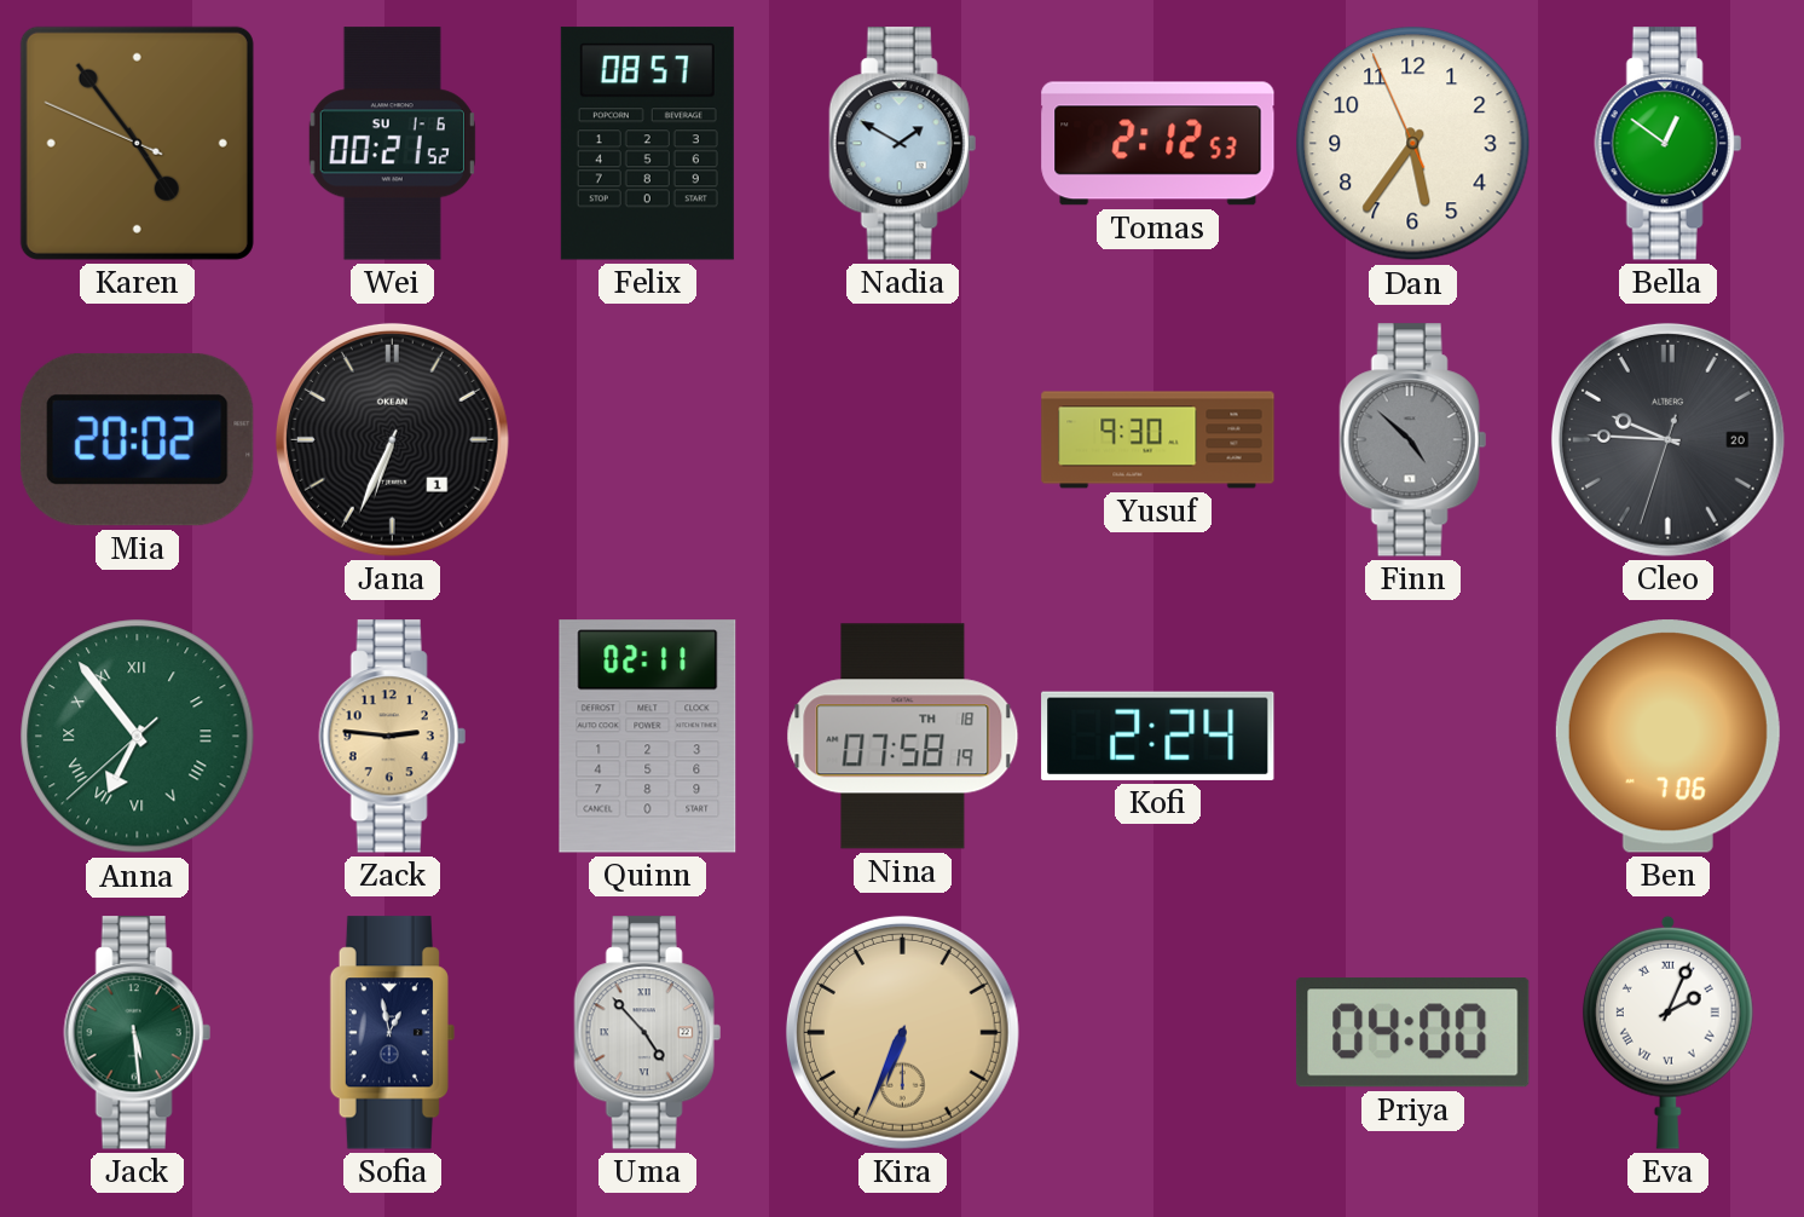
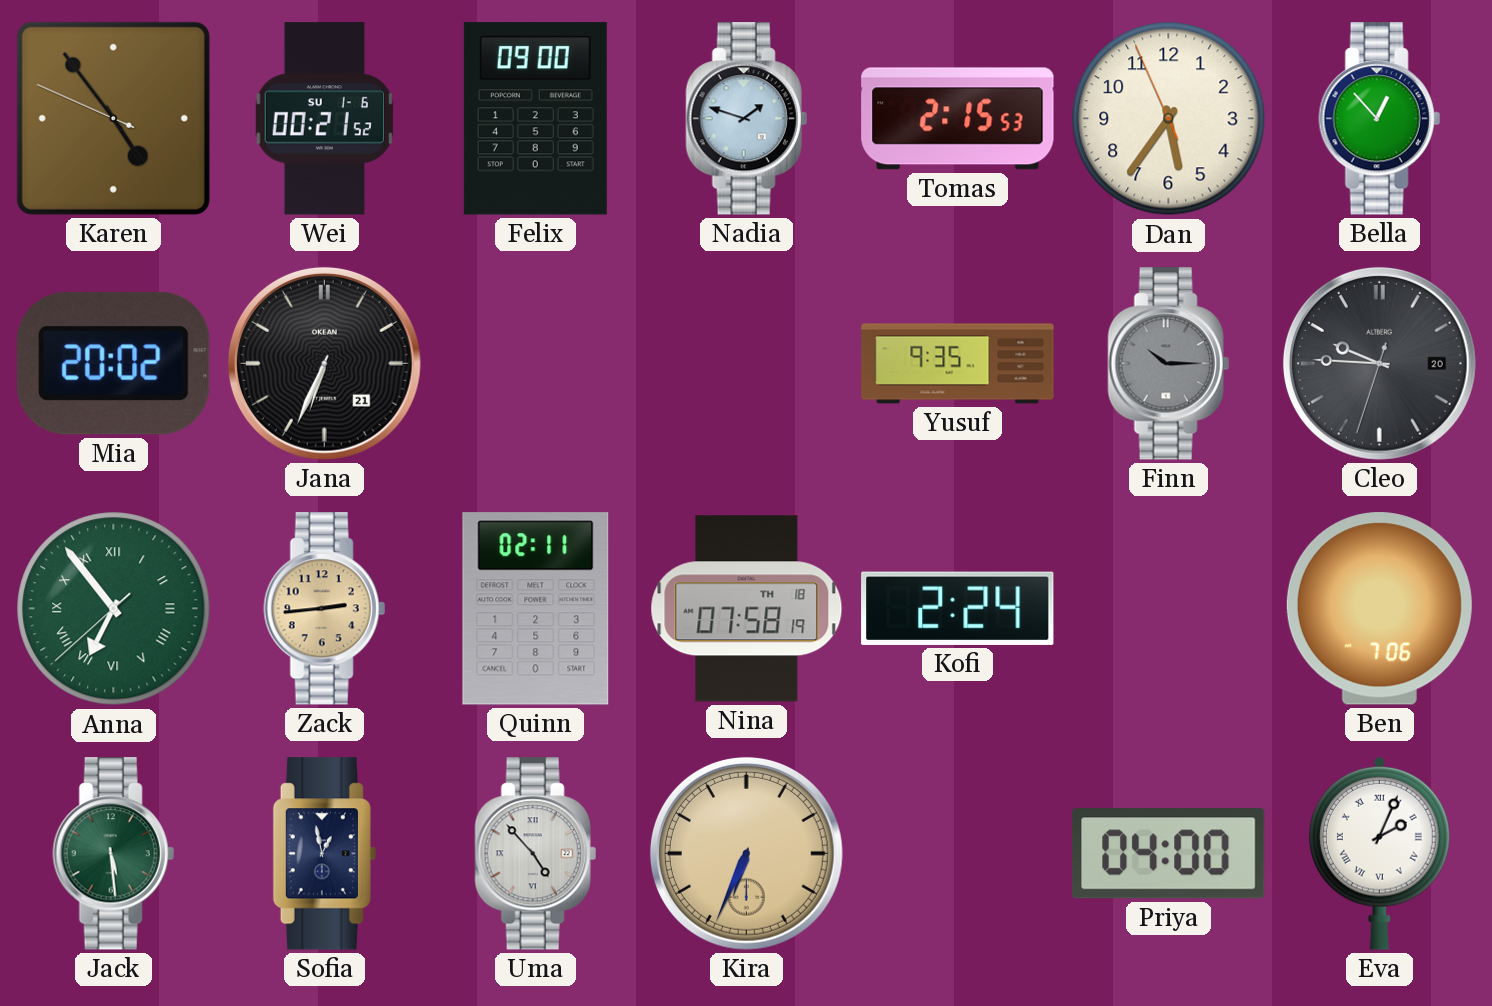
Felix: 08:57 -> 09:00 (535, 119)
Nadia: 1:50 -> 1:48 (746, 119)
Tomas: 2:12 -> 2:15 (958, 119)
Bella: 12:51 -> 12:53 (1379, 119)
Jana date: 1 -> 21 (324, 363)
Yusuf: 9:30 -> 9:35 (958, 364)
Finn: 4:52 -> 10:15 (1168, 364)
Zack: 2:46 -> 2:44 (324, 609)
